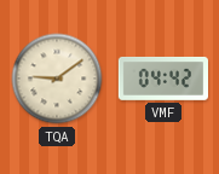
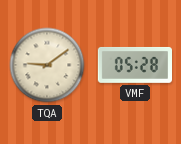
VMF: 04:42 -> 05:28 (134, 65)
